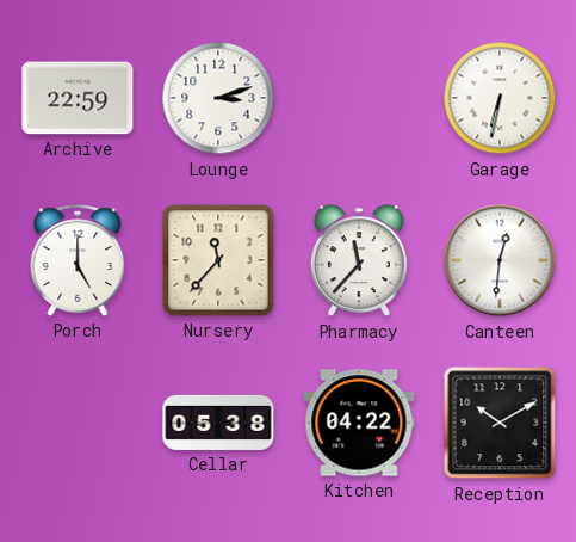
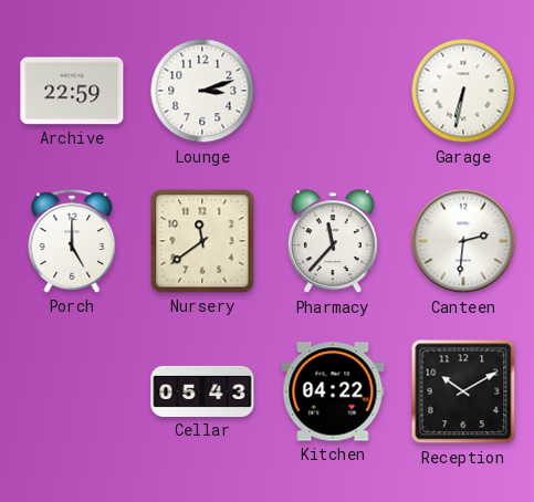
Nursery: 11:37 -> 11:39 (202, 241)
Canteen: 12:31 -> 2:31 (463, 241)
Cellar: 05:38 -> 05:43 (202, 391)
